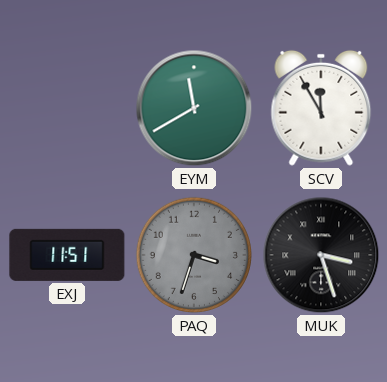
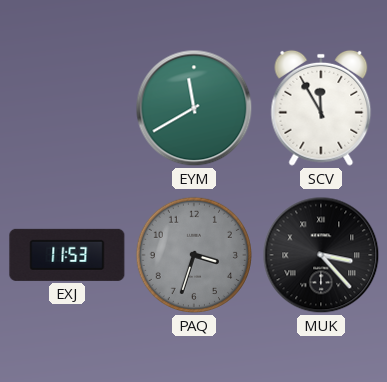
EXJ: 11:51 -> 11:53 (67, 255)
MUK: 3:27 -> 3:23 (321, 255)
